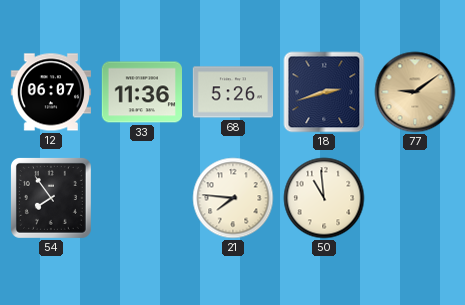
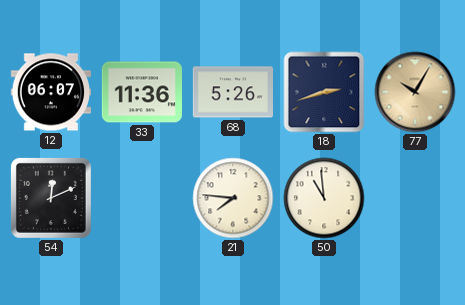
77: 9:09 -> 10:05 (415, 92)
54: 7:54 -> 12:11 (51, 198)
